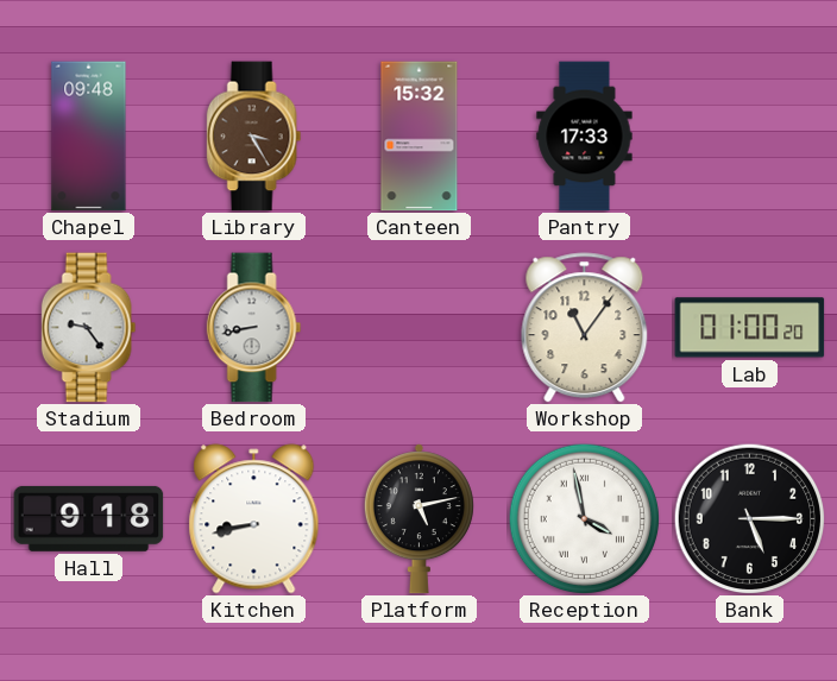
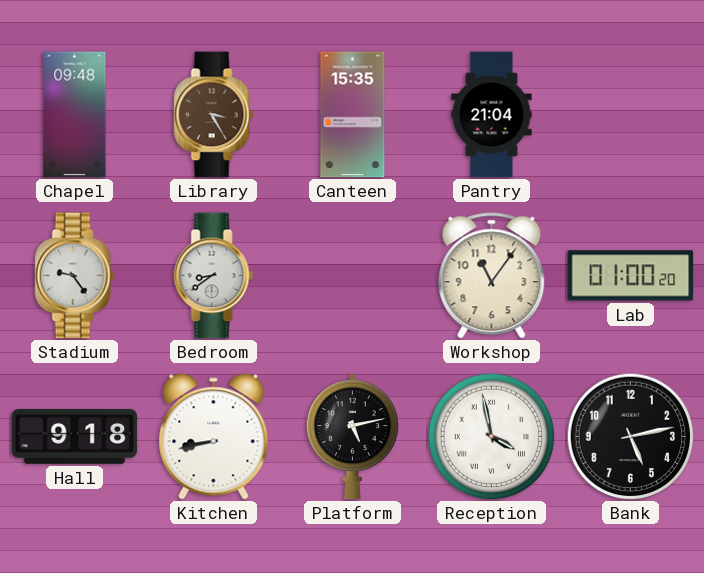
Canteen: 15:32 -> 15:35 (353, 115)
Pantry: 17:33 -> 21:04 (492, 115)
Bedroom: 8:43 -> 8:39 (214, 276)
Bank: 5:15 -> 5:13 (630, 436)
